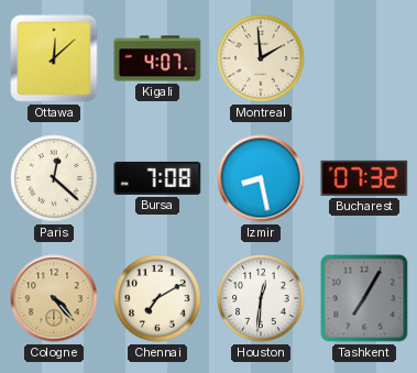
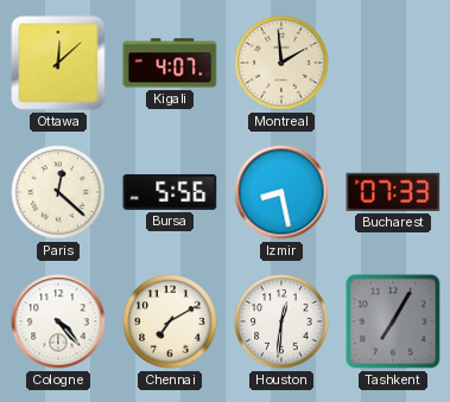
Bursa: 7:08 -> 5:56 (170, 192)
Bucharest: 07:32 -> 07:33 (393, 192)
Cologne dial: champagne -> white (58, 321)
